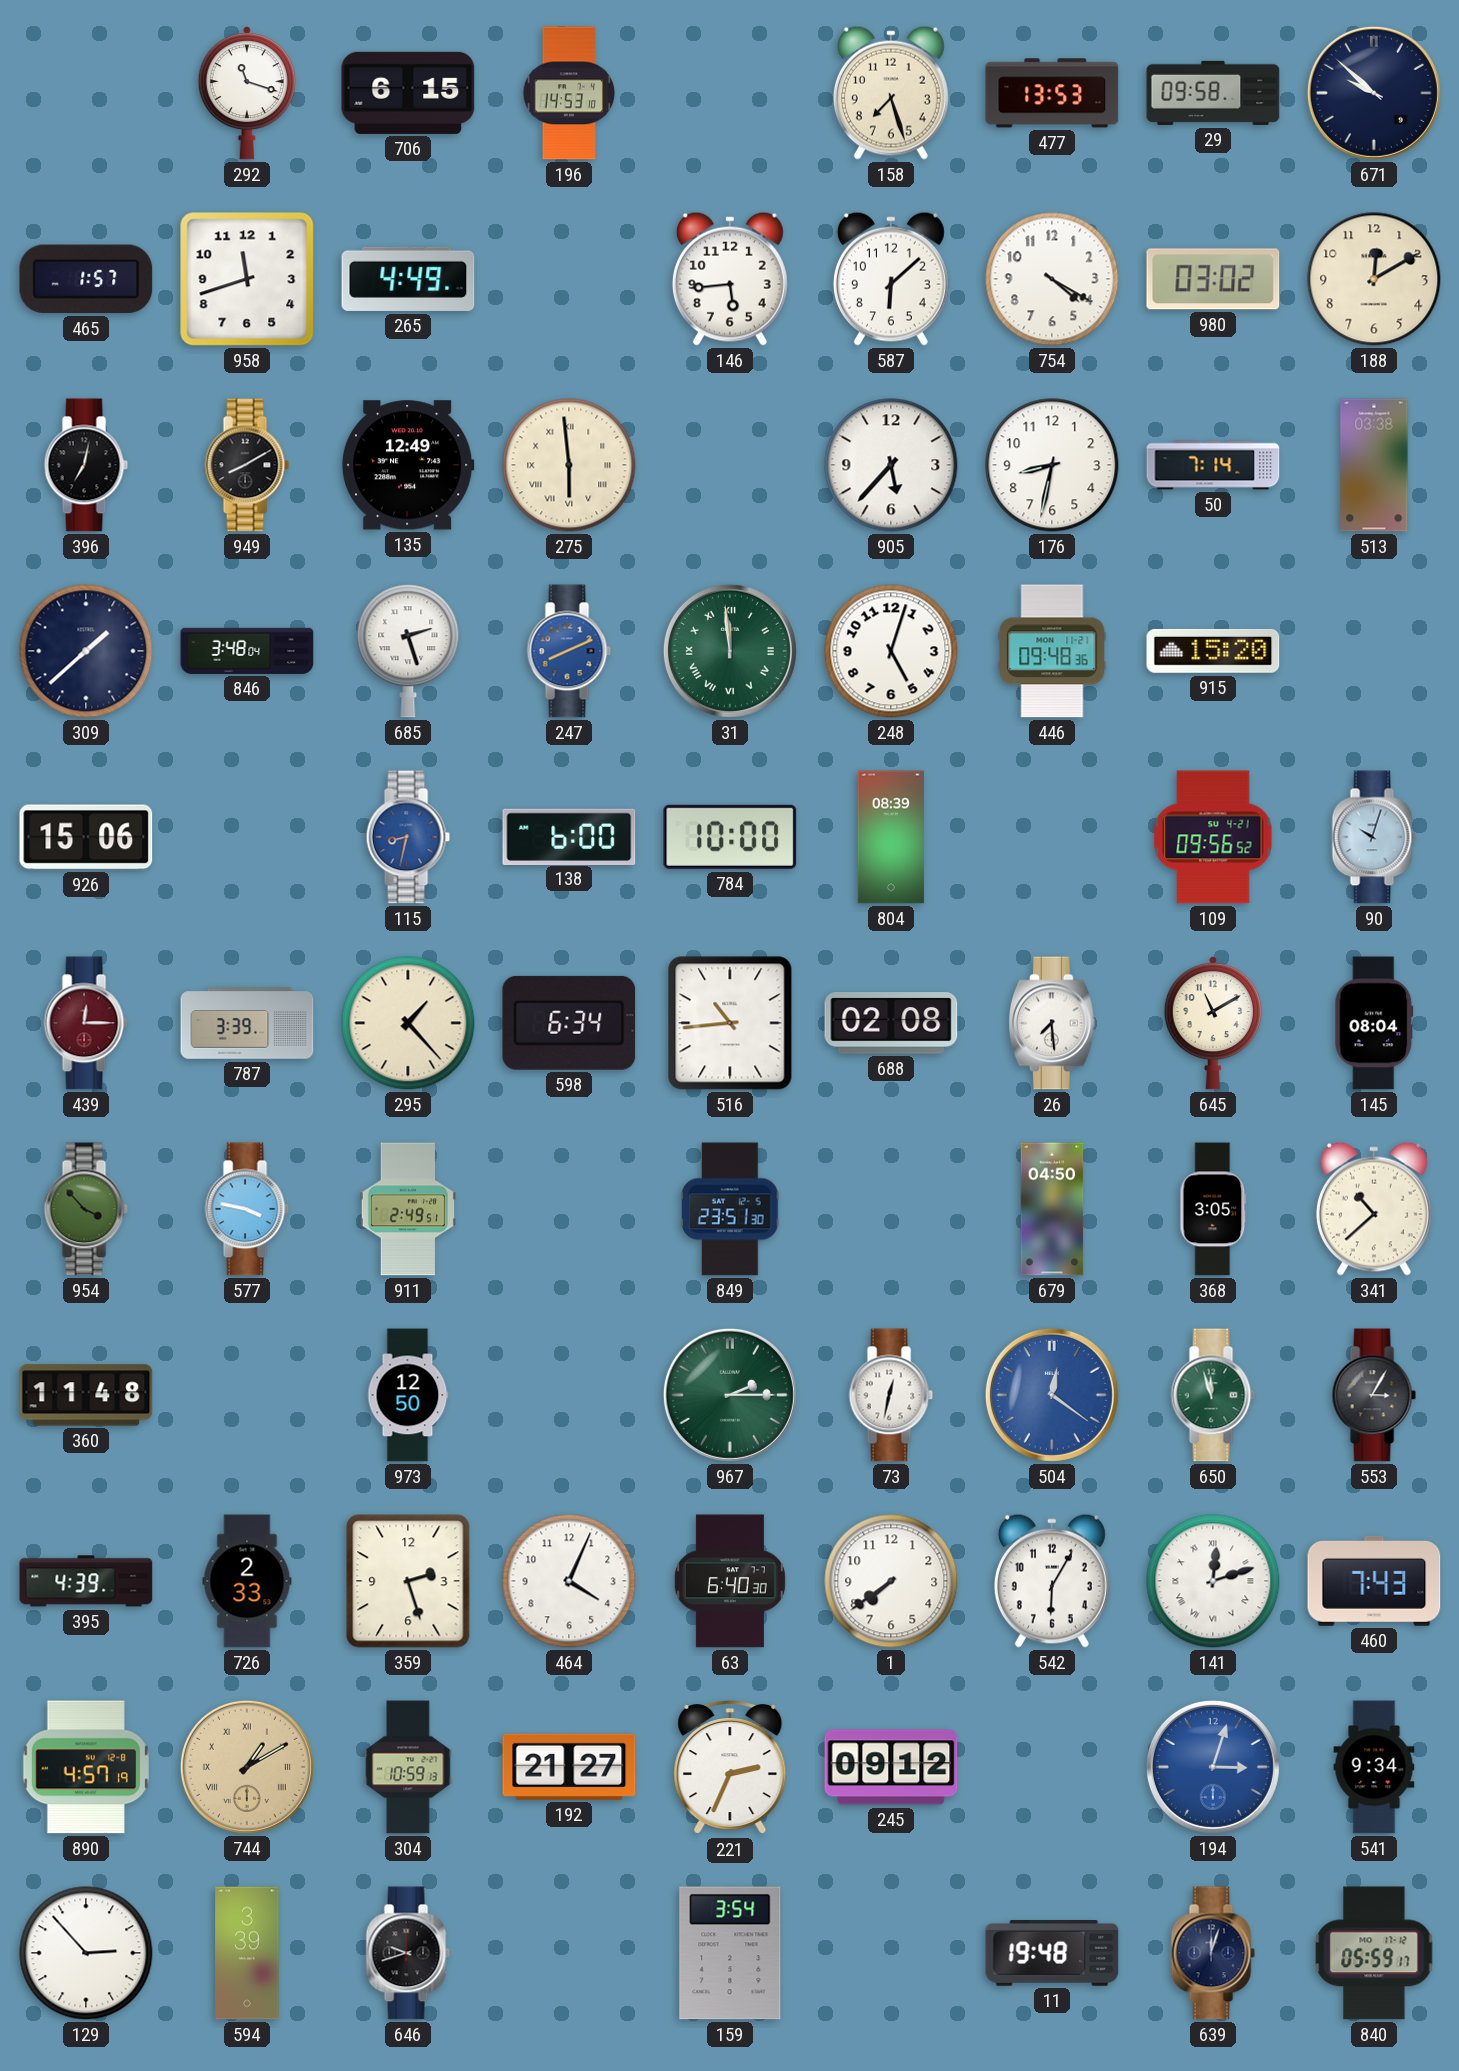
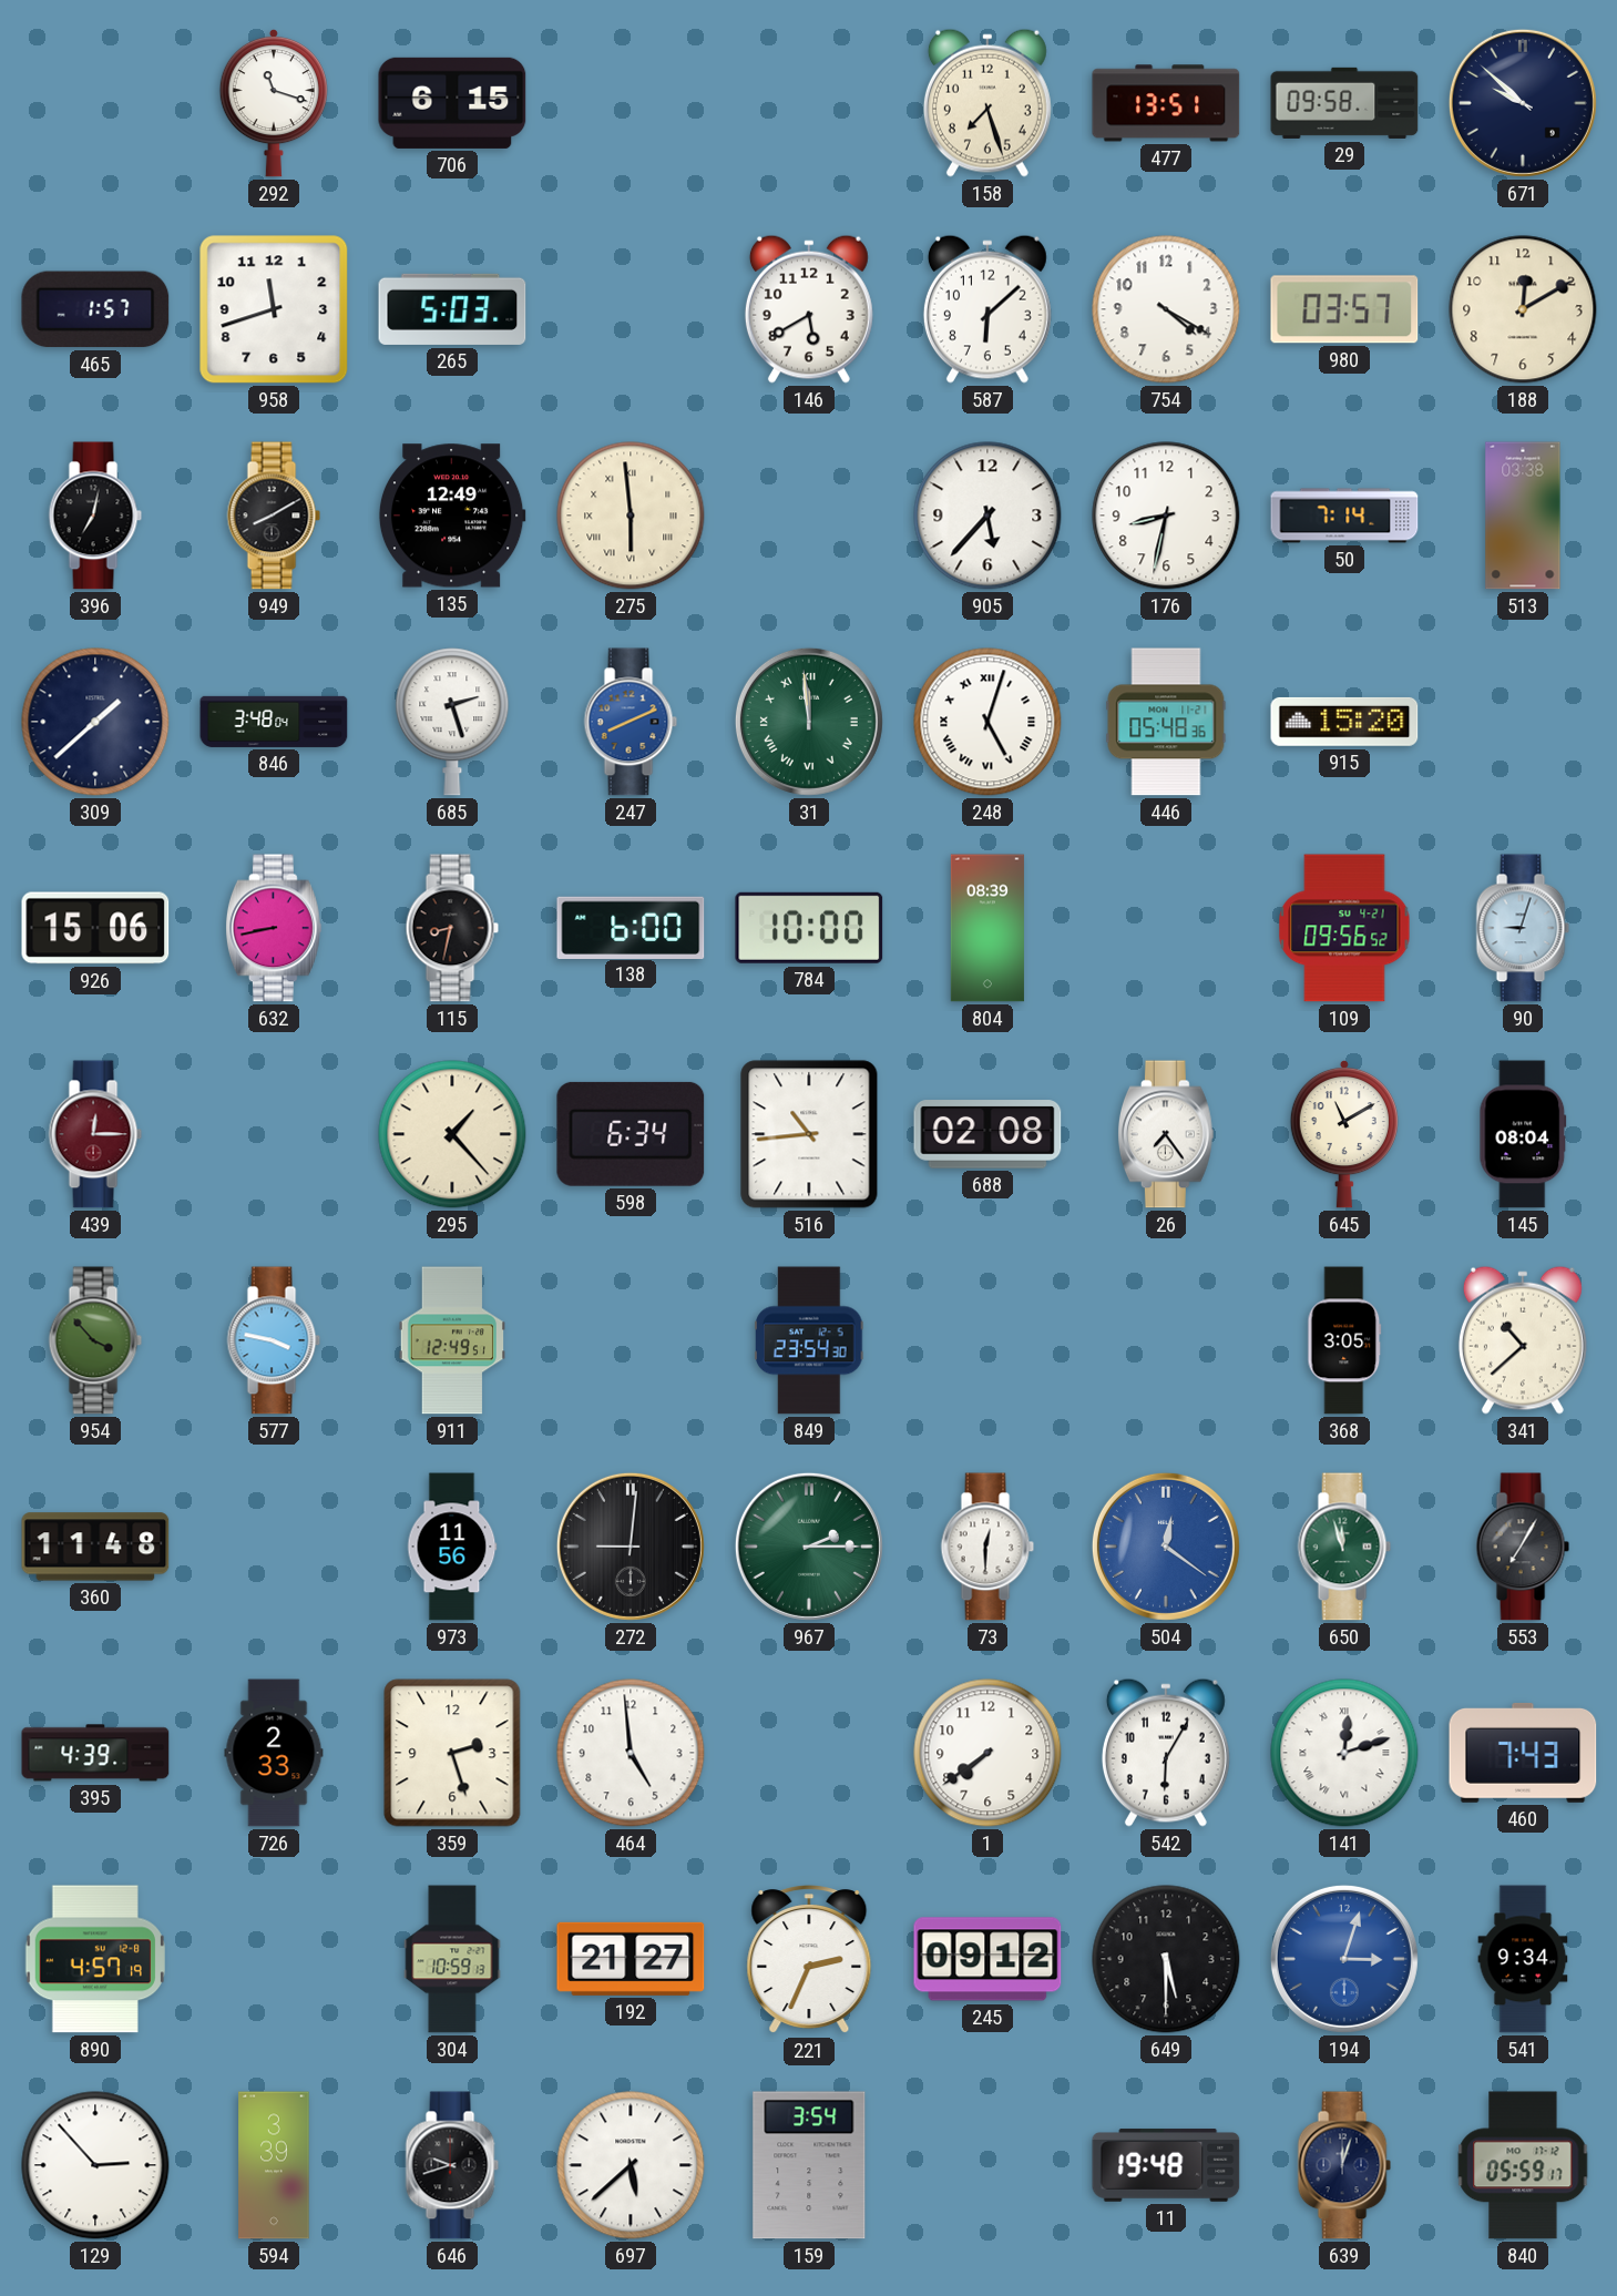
196: 14:53 -> none (568, 93)
477: 13:53 -> 13:51 (1166, 103)
265: 4:49 -> 5:03 (452, 309)
146: 5:44 -> 5:40 (809, 309)
980: 03:02 -> 03:57 (1344, 309)
248 numerals: Arabic -> Roman (987, 722)
446: 09:48 -> 05:48 (1166, 722)
632: none -> 8:43 (274, 928)
115 dial: blue -> black (452, 928)
90: 10:03 -> 9:03 (1523, 928)
787: 3:39 -> none (247, 1023)
26: 7:29 -> 7:24 (1166, 1134)
911: 2:49 -> 12:49 (452, 1340)
849: 23:51 -> 23:54 (809, 1340)
679: 04:50 -> none (1052, 1209)
973: 12:50 -> 11:56 (452, 1547)
272: none -> 9:01 (631, 1547)
73: 12:32 -> 12:30 (987, 1547)
553: 3:05 -> 7:05 (1523, 1547)
464: 4:04 -> 4:59 (631, 1753)
63: 6:40 -> none (730, 1581)
744: 1:10 -> none (247, 1767)
649: none -> 5:30 (1166, 1959)
697: none -> 5:38 (631, 2165)
